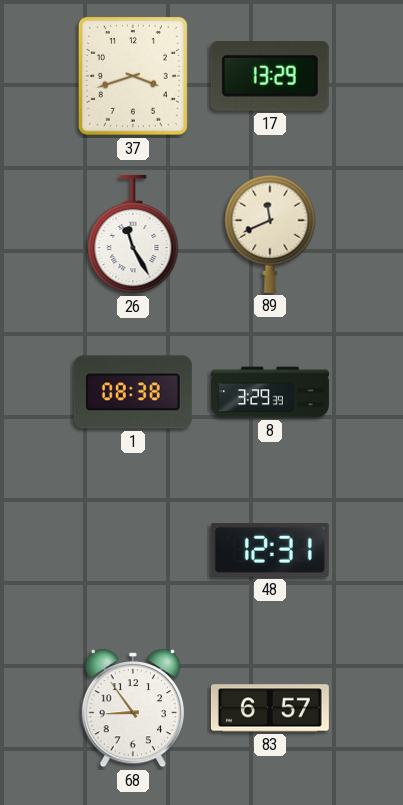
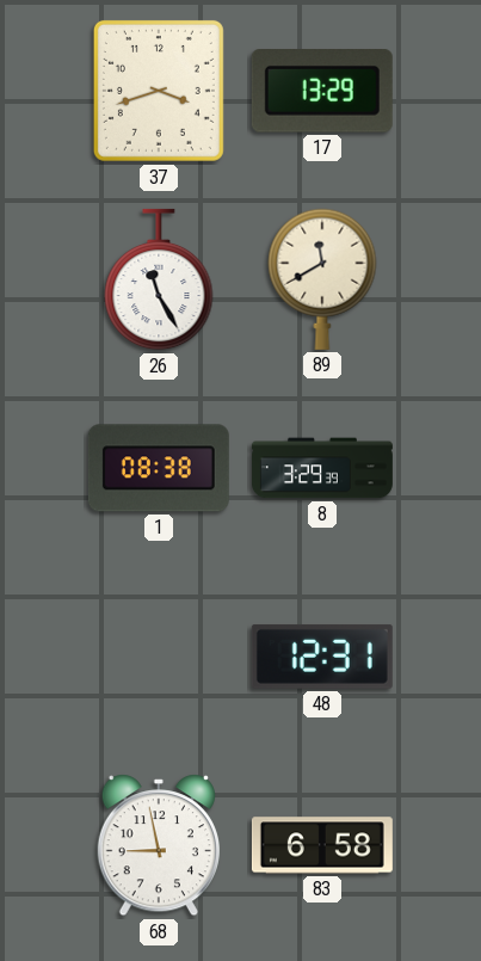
89: 11:41 -> 11:40 (322, 279)
68: 8:54 -> 8:58 (158, 845)
83: 6:57 -> 6:58 (322, 845)
